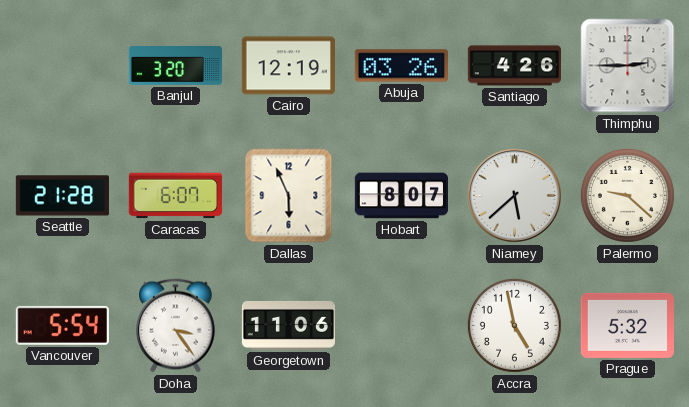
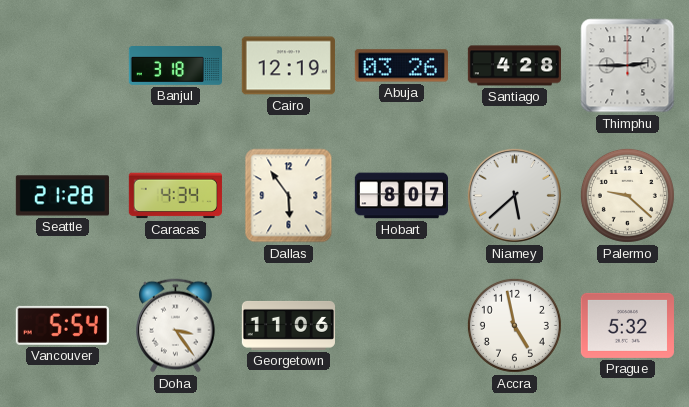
Banjul: 3:20 -> 3:18 (175, 66)
Santiago: 4:26 -> 4:28 (515, 66)
Caracas: 6:07 -> 4:34 (175, 196)
Dallas: 5:56 -> 5:54 (289, 196)
